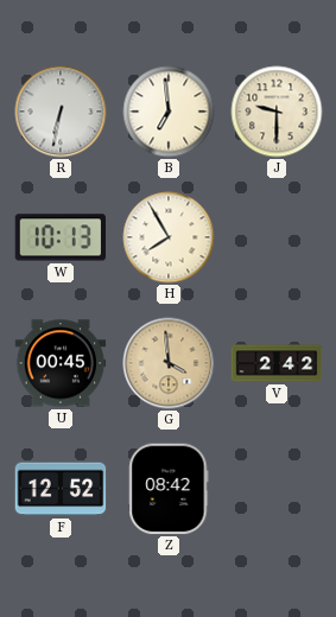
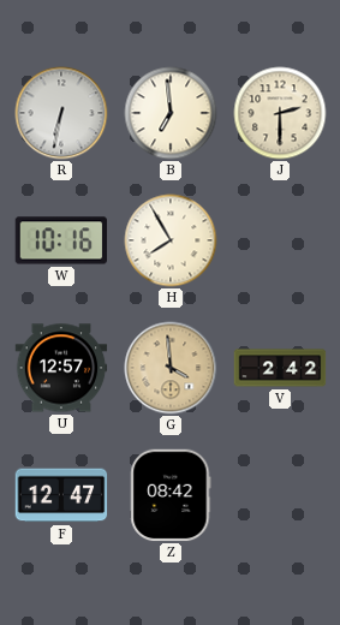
J: 9:30 -> 2:30 (280, 113)
W: 10:13 -> 10:16 (61, 240)
U: 00:45 -> 12:57 (61, 368)
F: 12:52 -> 12:47 (61, 495)
